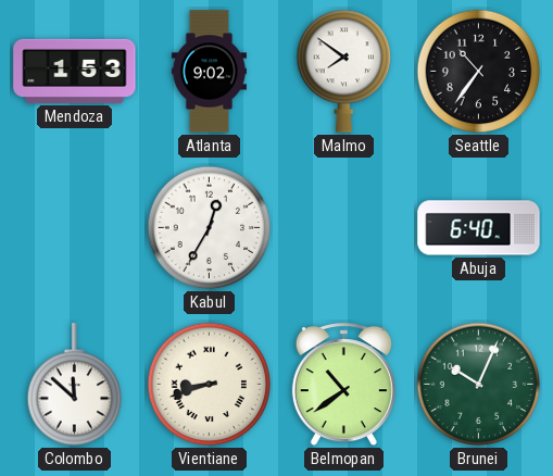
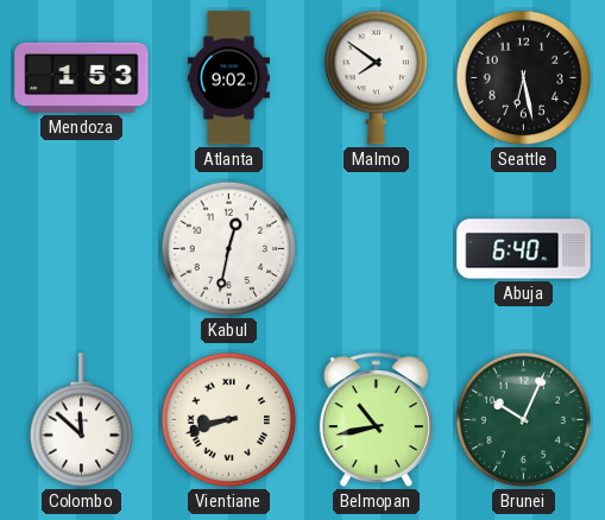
Seattle: 10:36 -> 6:28 (524, 78)
Kabul: 12:35 -> 12:32 (229, 249)
Belmopan: 10:39 -> 10:43 (376, 421)
